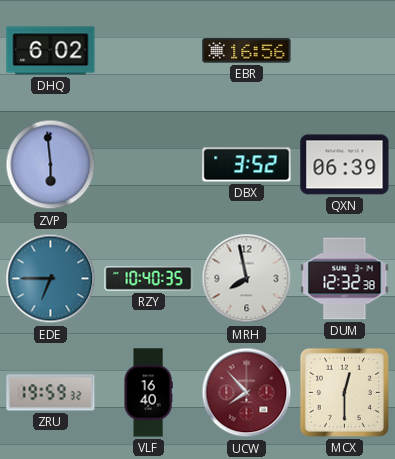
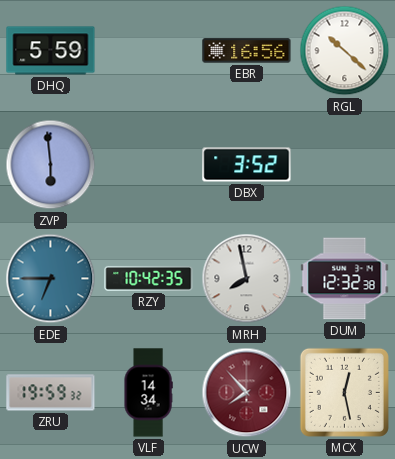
DHQ: 6:02 -> 5:59 (51, 51)
RGL: none -> 10:22 (345, 51)
QXN: 06:39 -> none (345, 165)
RZY: 10:40 -> 10:42 (149, 278)
VLF: 16:40 -> 14:34 (148, 393)
MCX: 12:30 -> 12:28 (344, 392)
